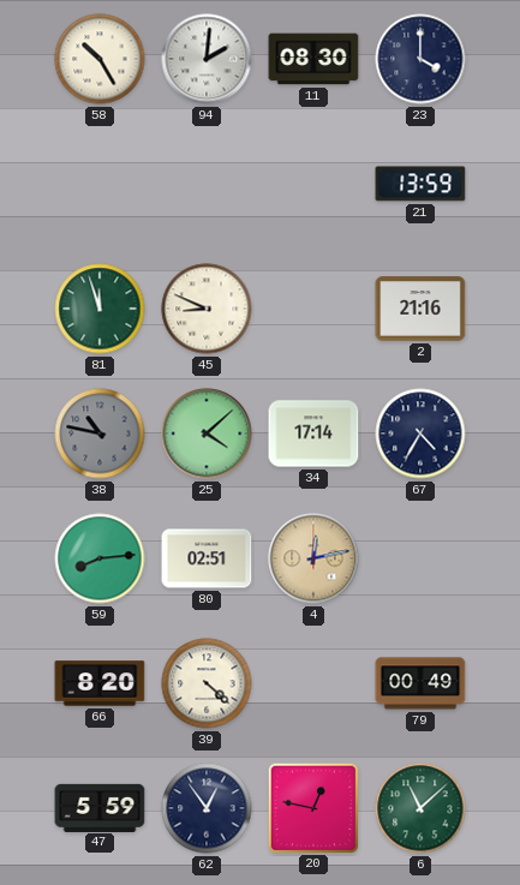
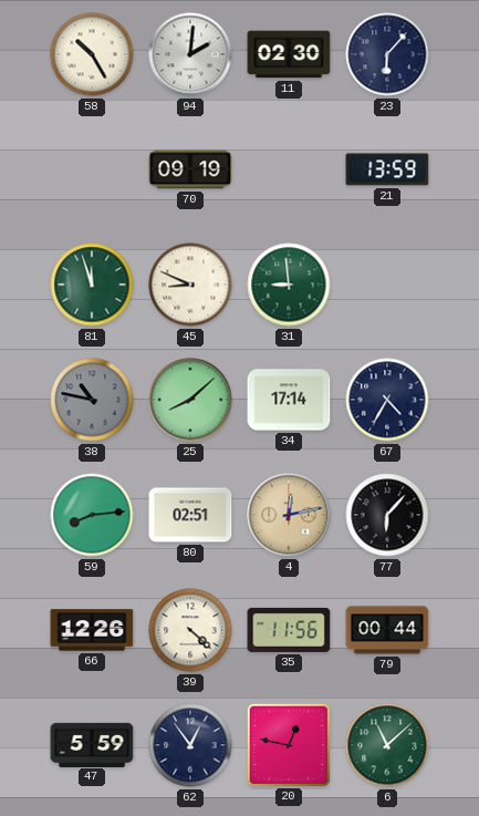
11: 08:30 -> 02:30 (289, 54)
23: 4:00 -> 6:07 (387, 54)
70: none -> 09:19 (190, 169)
31: none -> 8:59 (289, 285)
2: 21:16 -> none (420, 309)
25: 4:08 -> 8:08 (190, 400)
77: none -> 6:07 (387, 515)
66: 8:20 -> 12:26 (92, 630)
35: none -> 11:56 (289, 630)
79: 00:49 -> 00:44 (387, 630)
